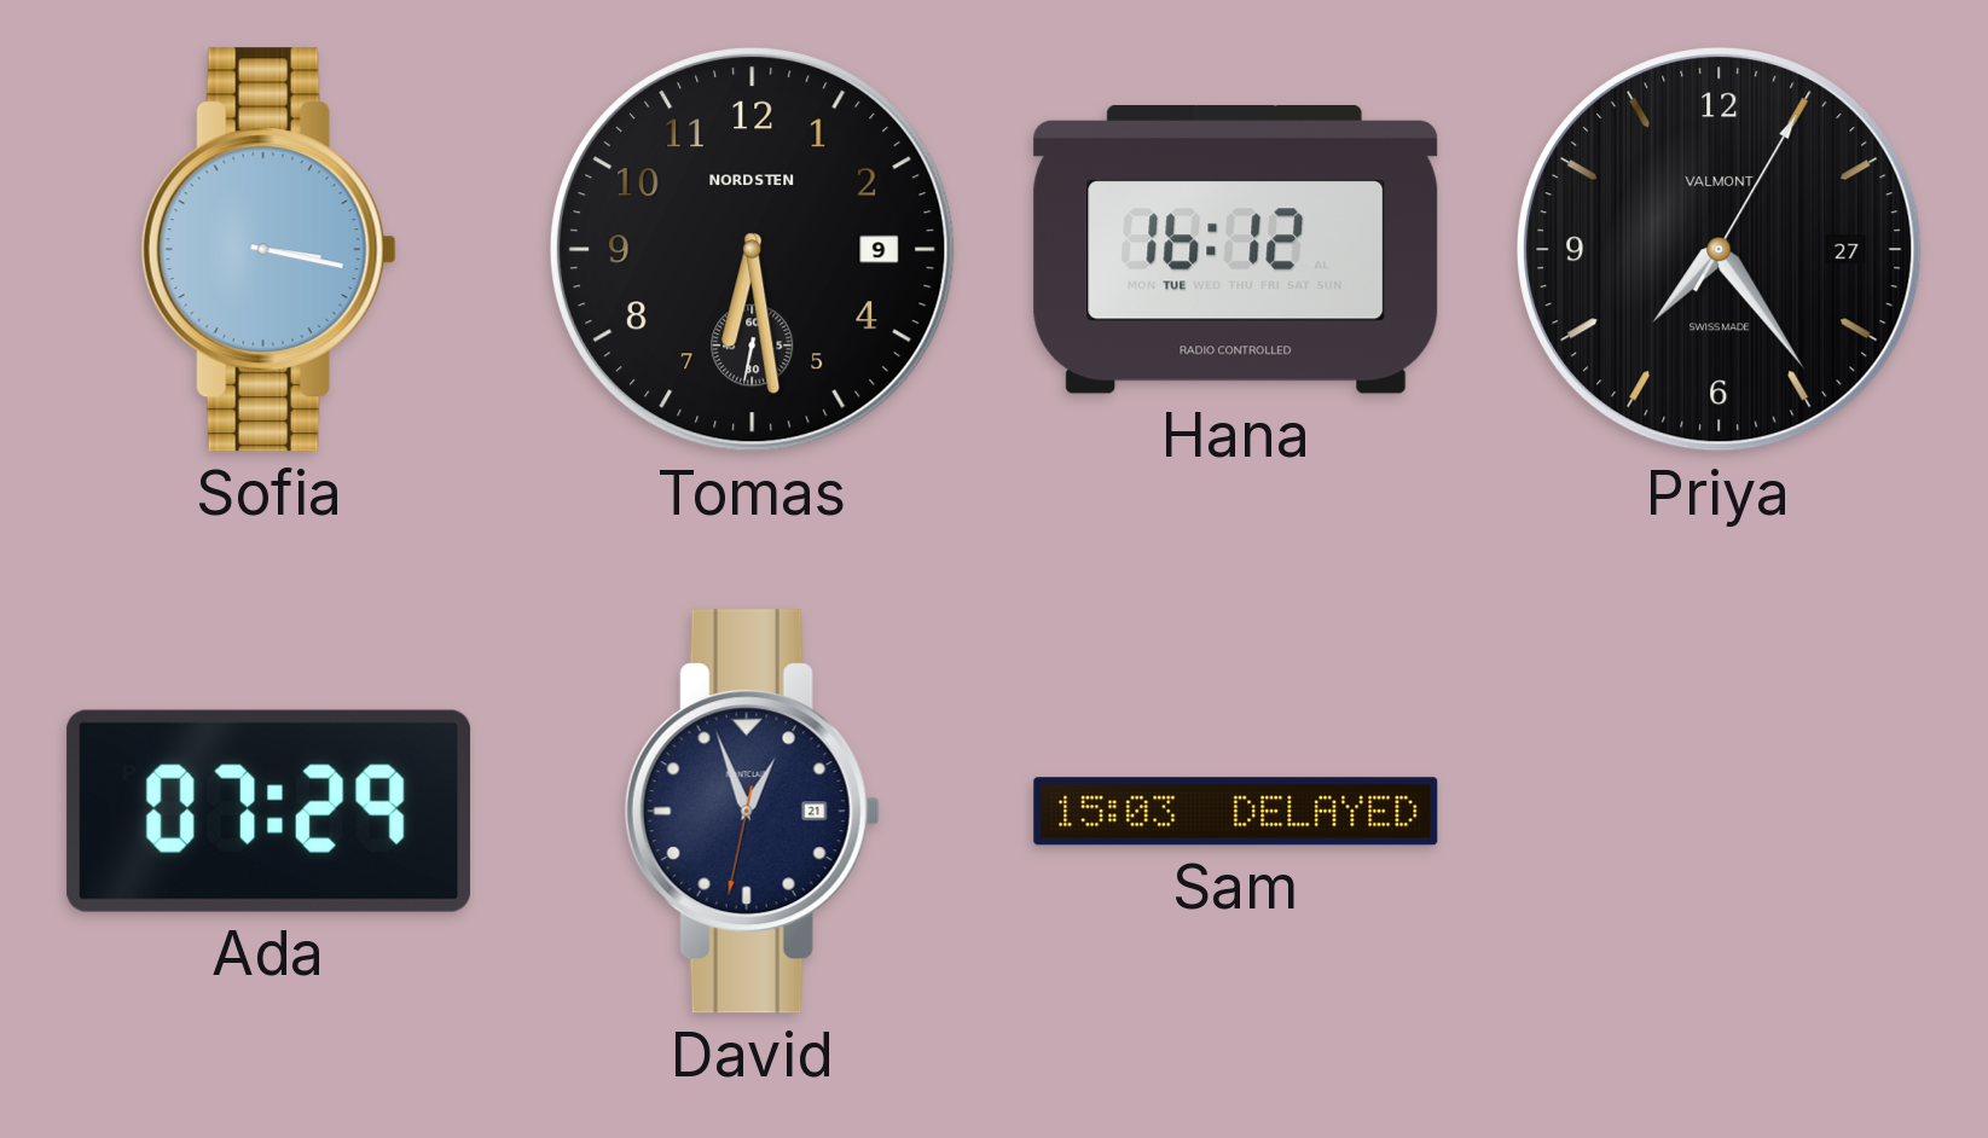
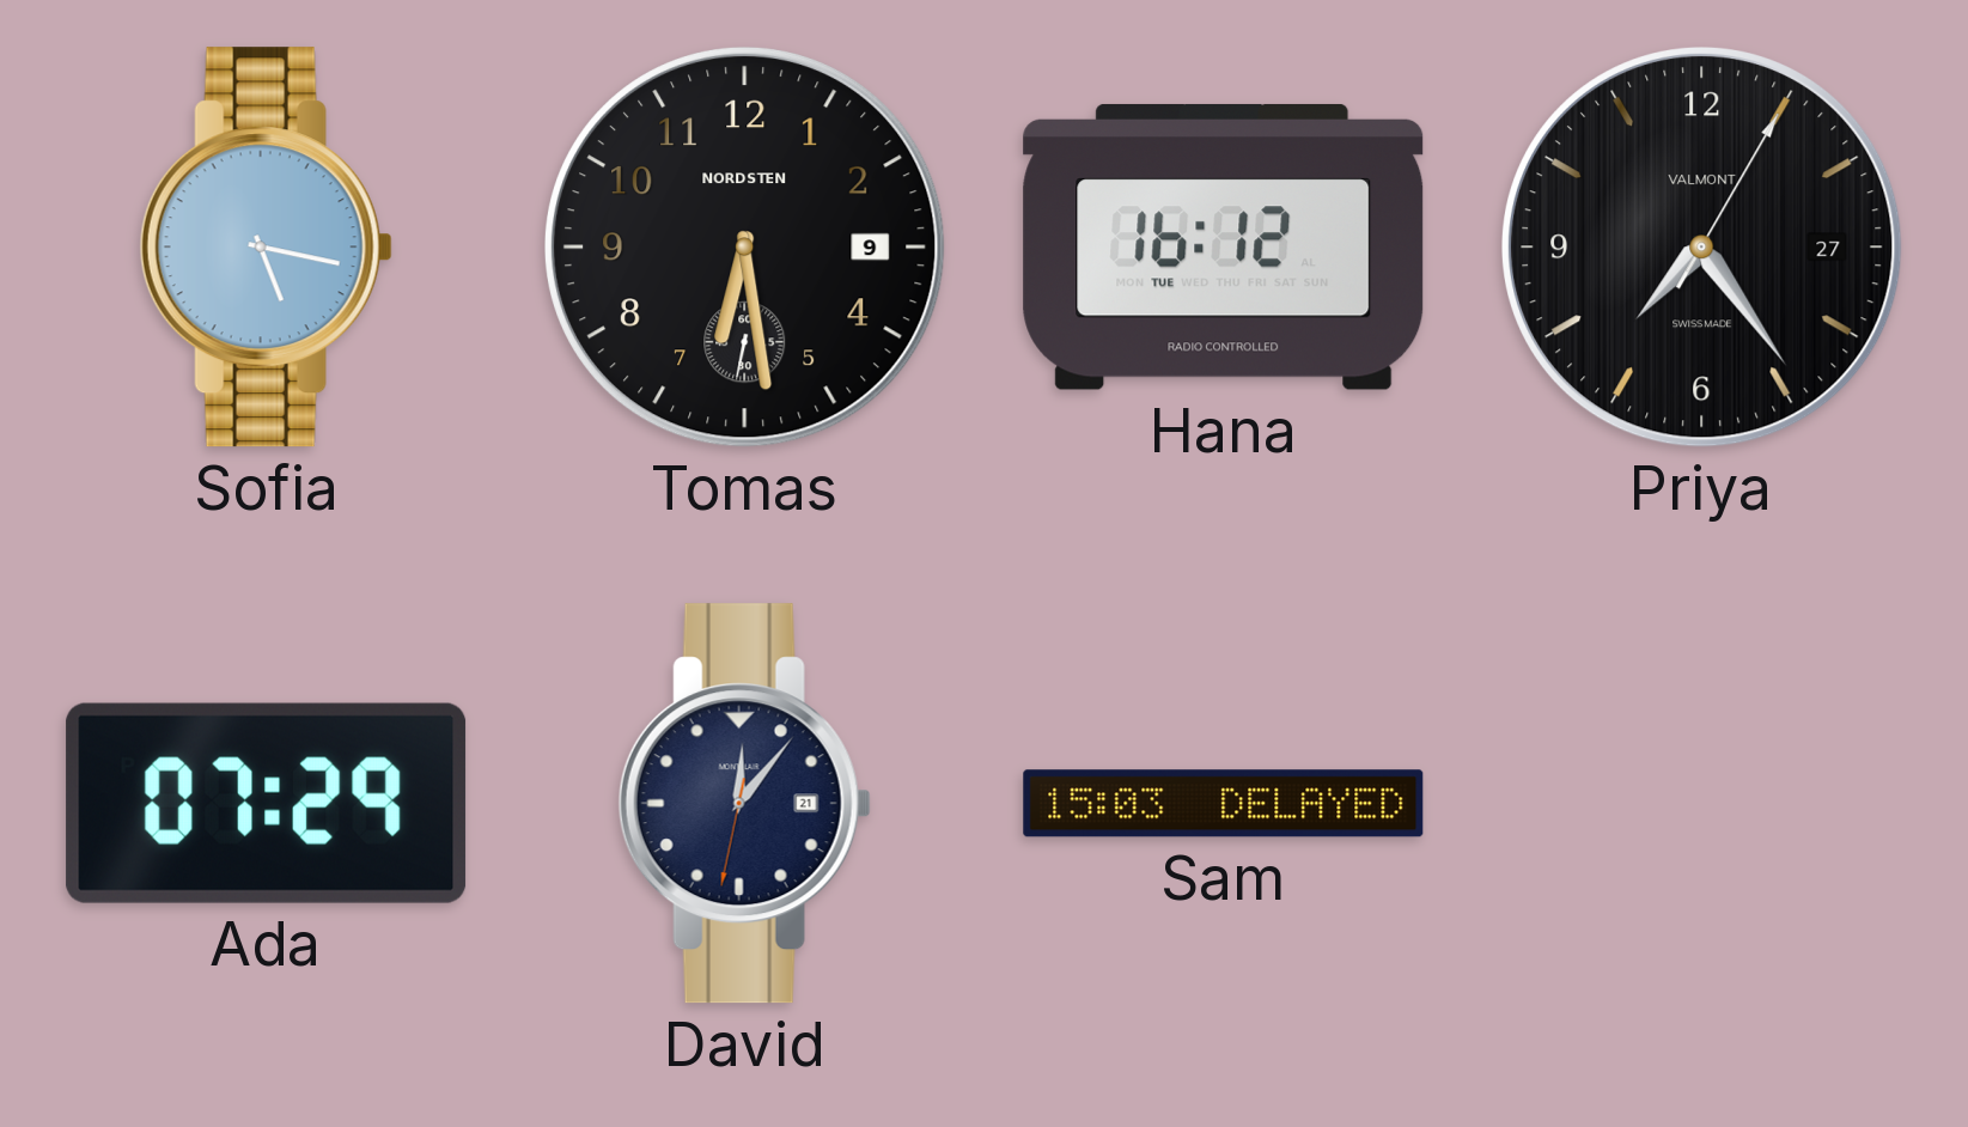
Sofia: 3:17 -> 5:17 (266, 248)
David: 12:56 -> 12:06 (744, 804)
